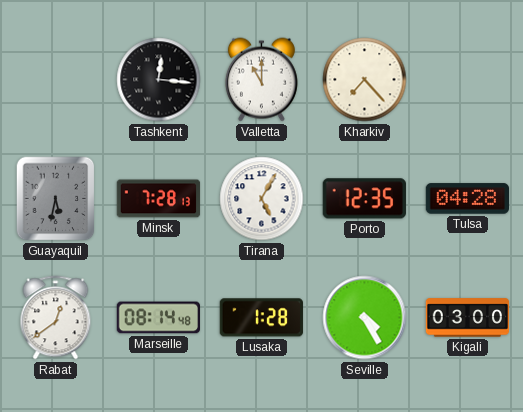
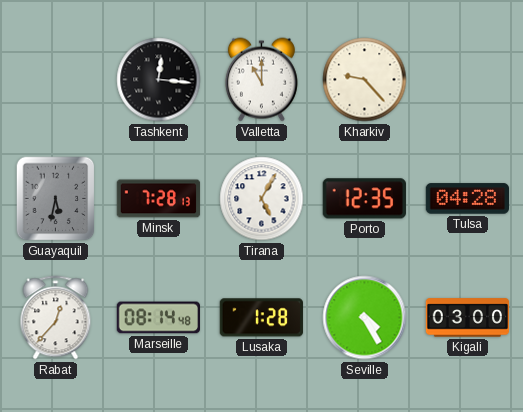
Kharkiv: 7:23 -> 9:23 (365, 80)
Rabat: 12:39 -> 12:37 (56, 318)
